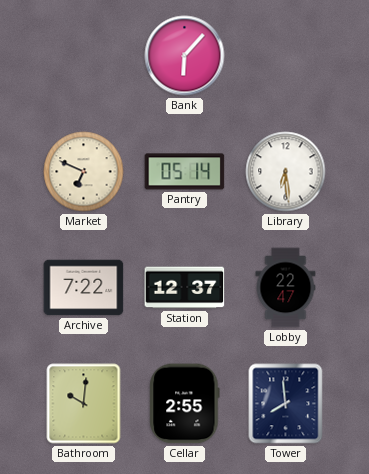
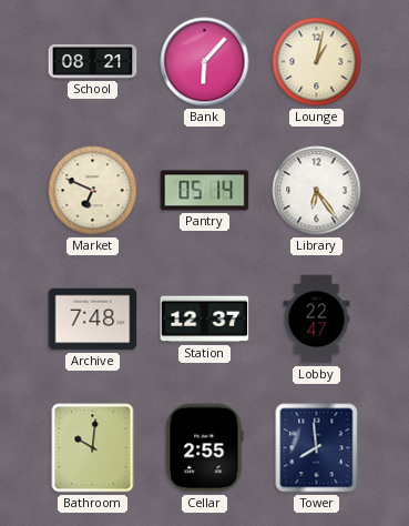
School: none -> 08:21 (93, 61)
Lounge: none -> 1:02 (317, 62)
Library: 6:29 -> 6:24 (317, 191)
Archive: 7:22 -> 7:48 (93, 320)
